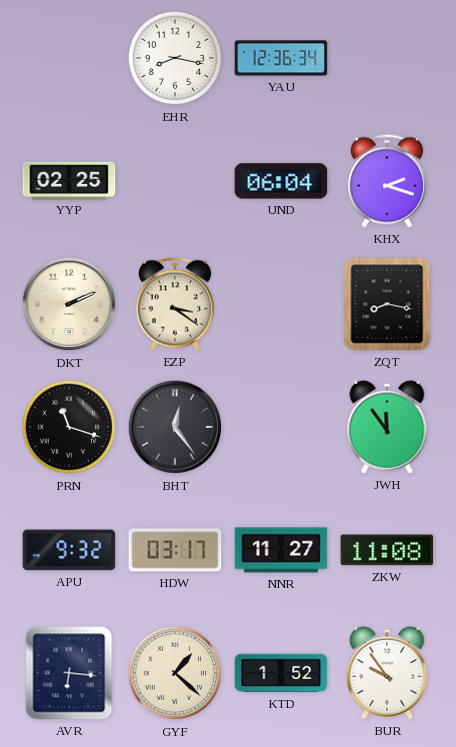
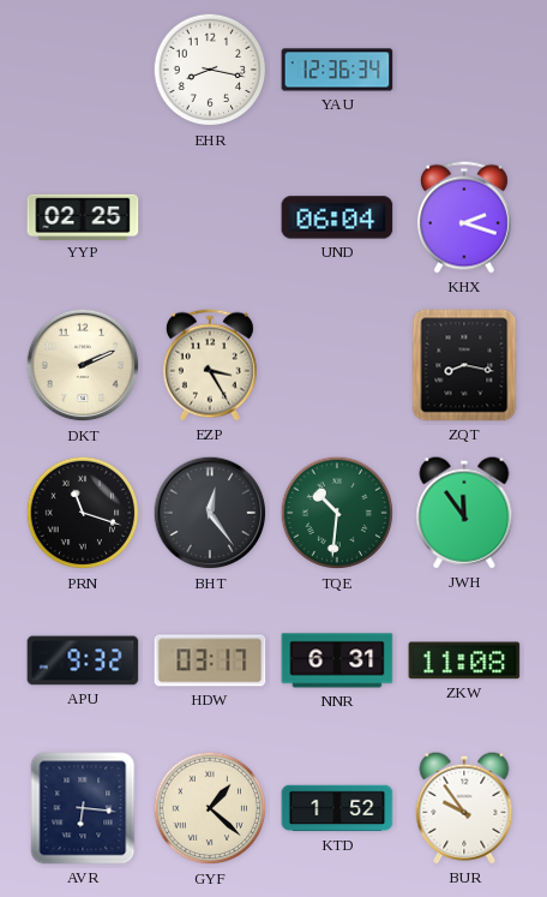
EZP: 3:21 -> 3:25 (210, 365)
TQE: none -> 10:31 (337, 513)
NNR: 11:27 -> 6:31 (337, 660)
